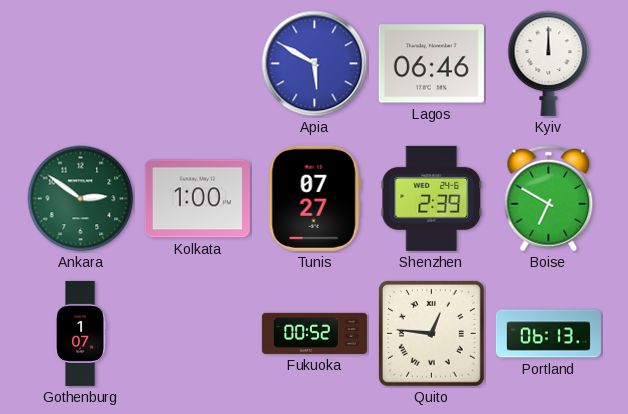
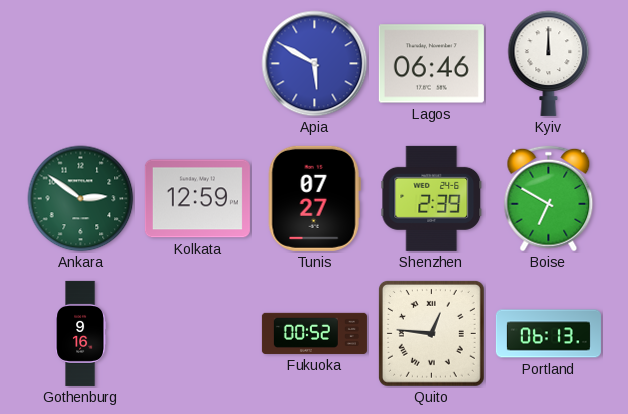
Kolkata: 1:00 -> 12:59 (197, 199)
Gothenburg: 1:07 -> 9:16 (81, 333)
